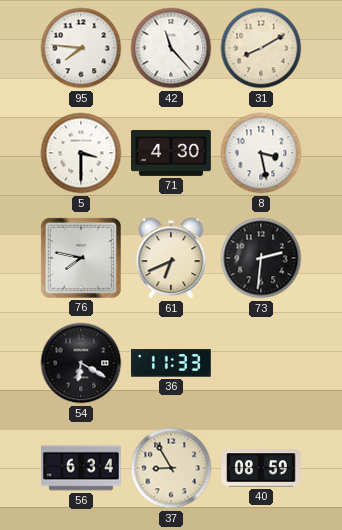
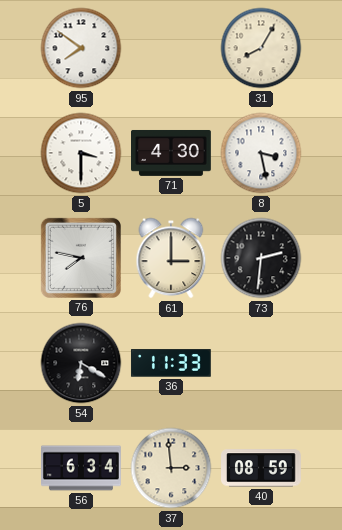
95: 7:46 -> 7:51 (81, 48)
42: 11:23 -> none (171, 48)
31: 8:10 -> 8:05 (261, 48)
61: 6:41 -> 3:00 (171, 258)
37: 8:55 -> 2:59 (171, 468)
